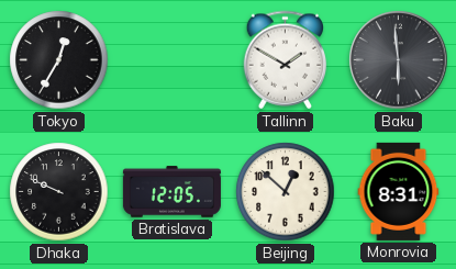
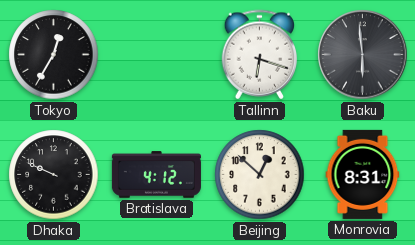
Tallinn: 1:50 -> 6:18 (260, 55)
Bratislava: 12:05 -> 4:12 (156, 175)
